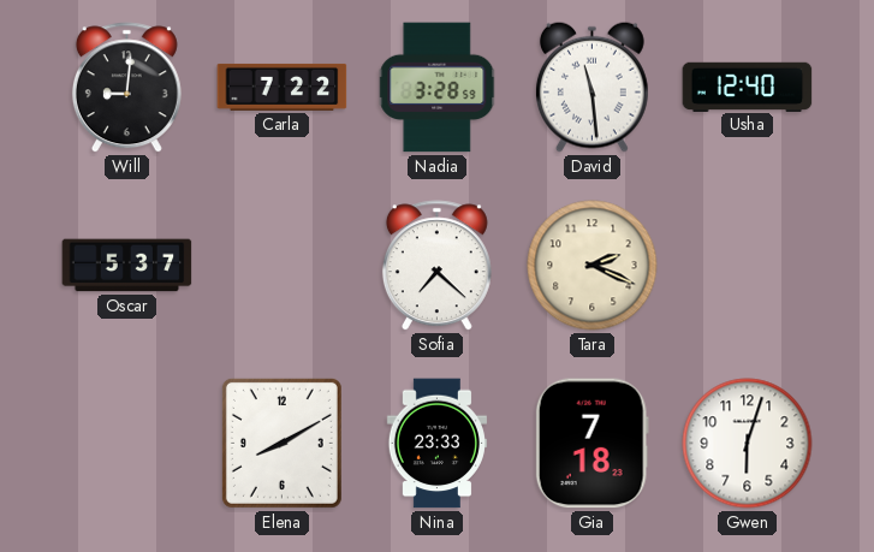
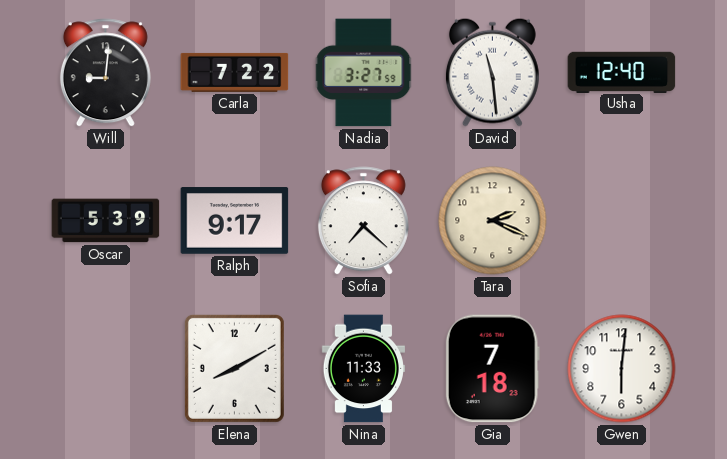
Nadia: 3:28 -> 3:27 (364, 73)
Oscar: 5:37 -> 5:39 (106, 221)
Ralph: none -> 9:17 (235, 221)
Nina: 23:33 -> 11:33 (363, 369)
Gwen: 6:03 -> 6:01 (622, 369)
